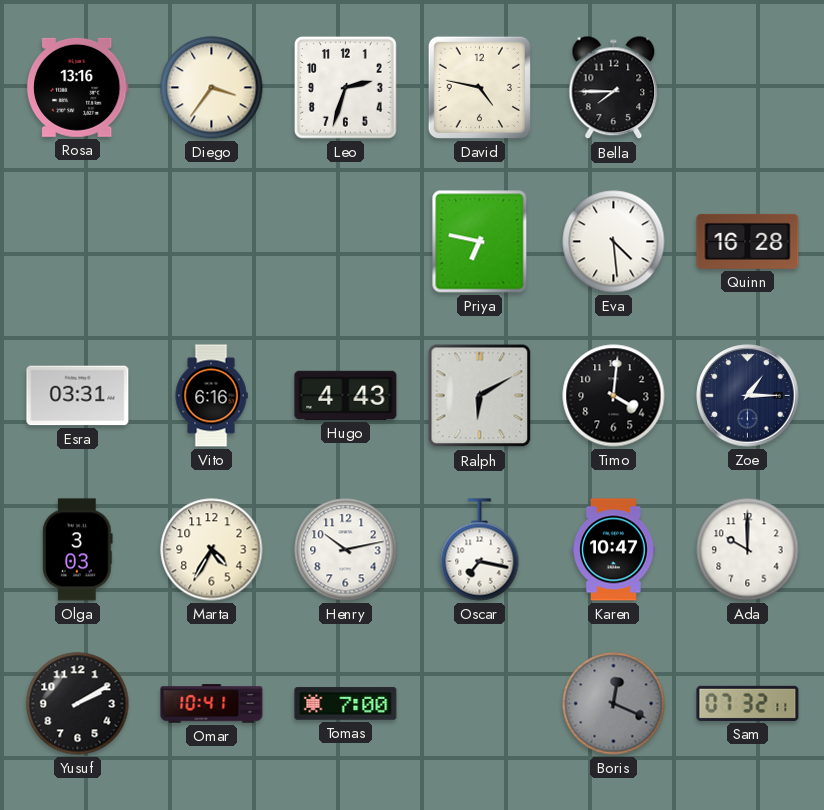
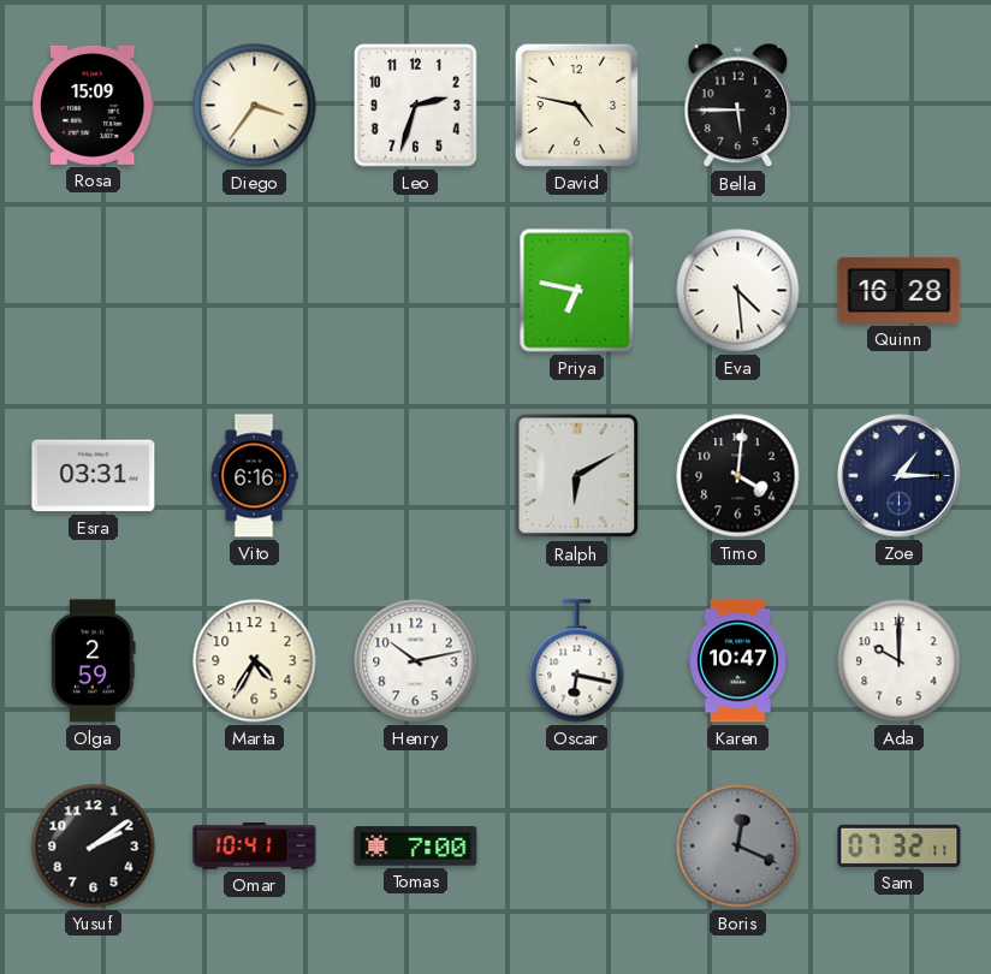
Rosa: 13:16 -> 15:09 (93, 105)
Bella: 7:45 -> 5:45 (738, 106)
Hugo: 4:43 -> none (346, 395)
Olga: 3:03 -> 2:59 (94, 661)
Oscar: 7:17 -> 6:17 (577, 661)
Yusuf: 2:10 -> 2:09 (94, 847)
